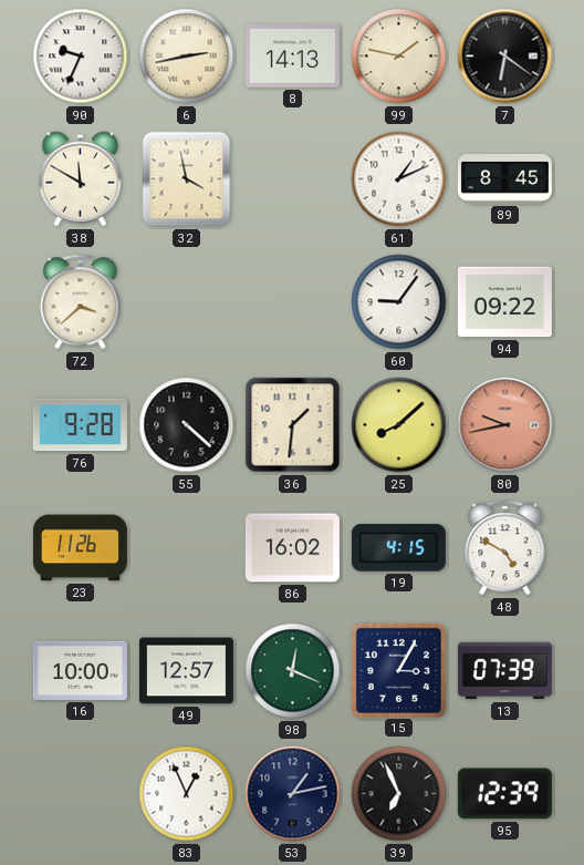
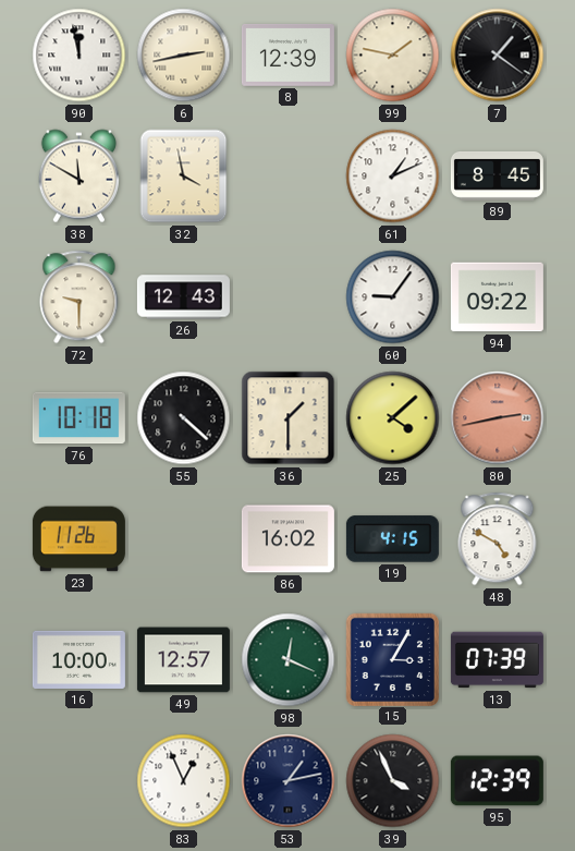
90: 9:34 -> 11:58 (79, 56)
8: 14:13 -> 12:39 (287, 56)
7: 6:21 -> 1:21 (498, 56)
72: 3:38 -> 9:30 (79, 297)
26: none -> 12:43 (183, 297)
76: 9:28 -> 10:18 (78, 418)
36: 1:31 -> 1:30 (289, 418)
25: 8:08 -> 4:08 (393, 418)
80: 9:43 -> 2:43 (498, 418)
39: 6:56 -> 3:56 (393, 781)
